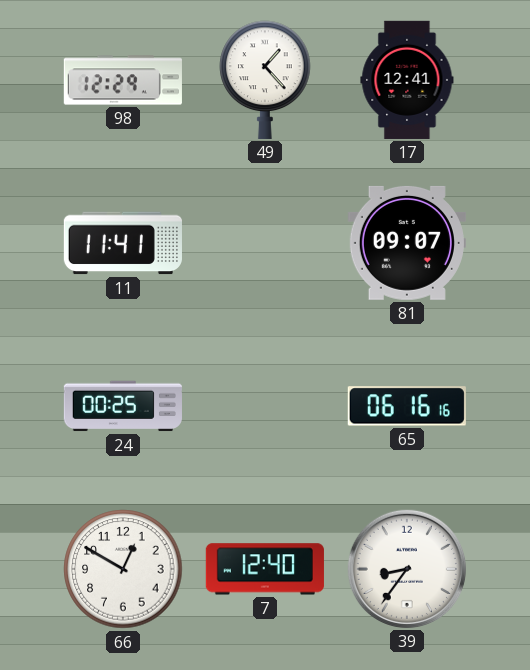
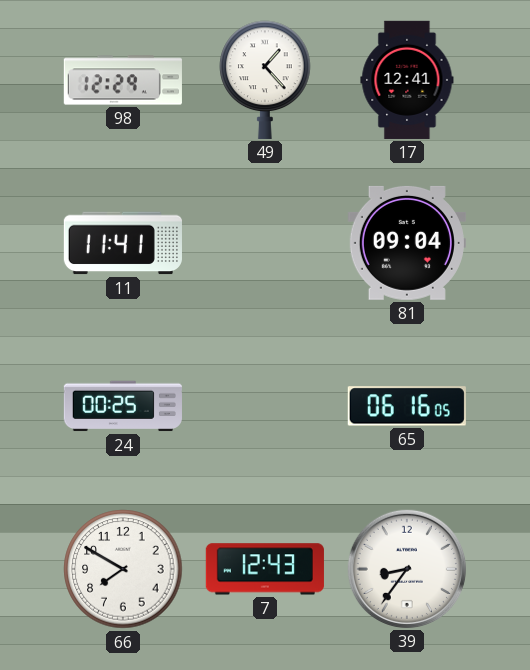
81: 09:07 -> 09:04 (407, 243)
65: 06:16:16 -> 06:16:05 (407, 406)
66: 12:50 -> 7:50 (123, 569)
7: 12:40 -> 12:43 (265, 569)
